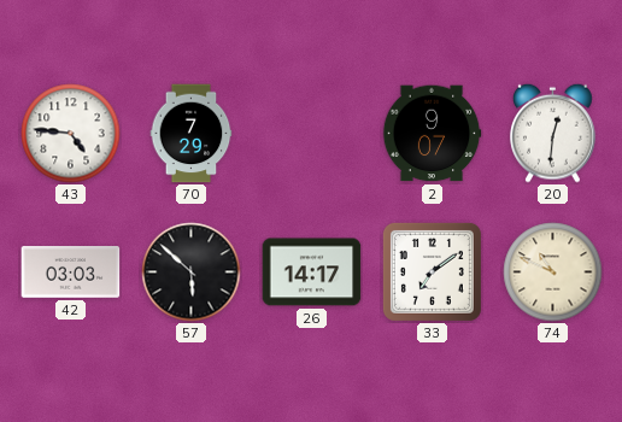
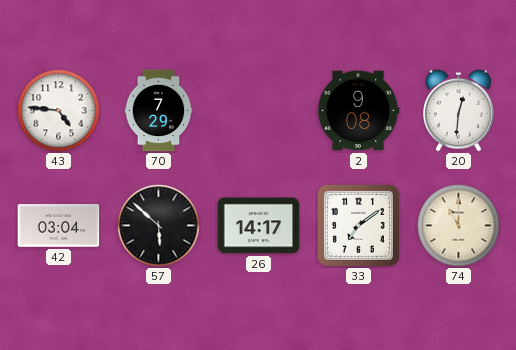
2: 9:07 -> 9:08 (358, 111)
42: 03:03 -> 03:04 (59, 226)
74: 10:49 -> 11:00 (459, 226)
